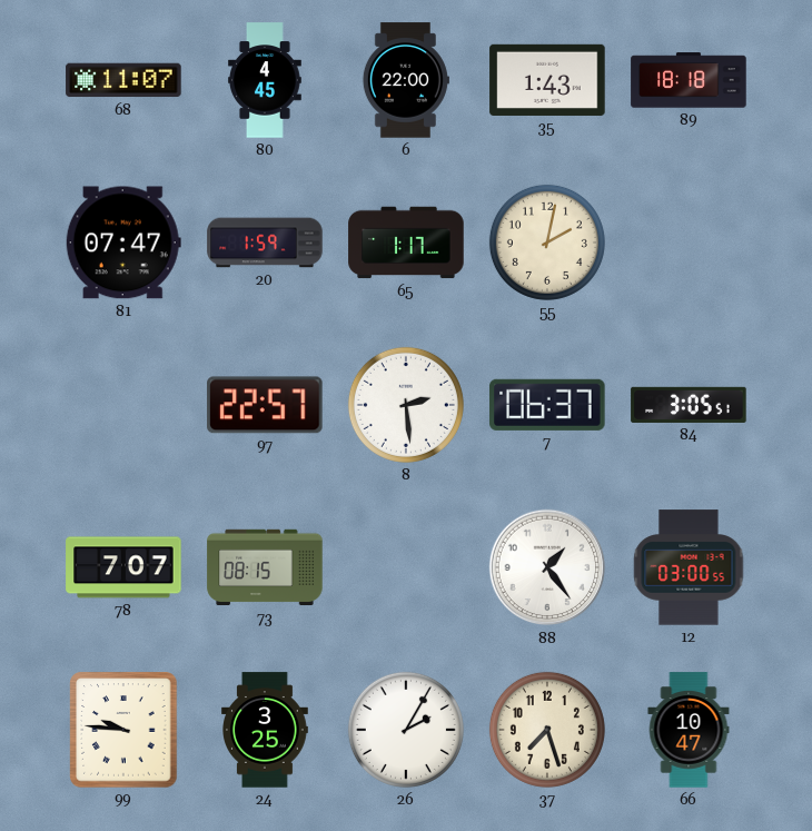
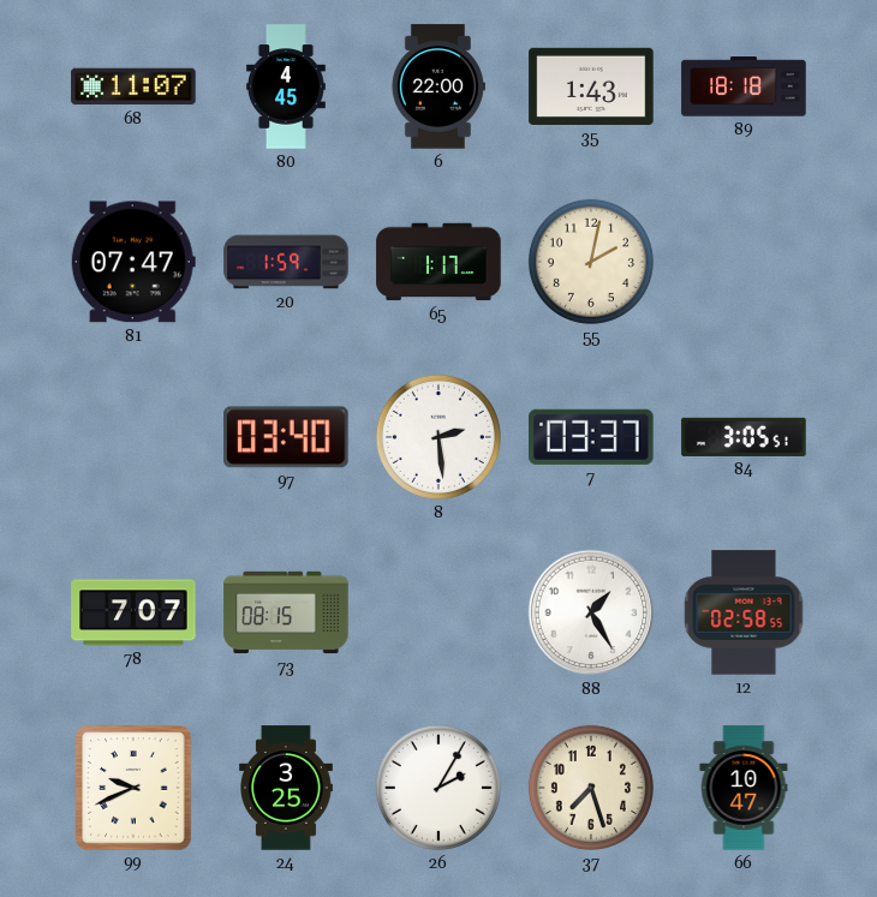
97: 22:57 -> 03:40 (286, 437)
7: 06:37 -> 03:37 (591, 437)
88: 1:24 -> 1:25 (591, 612)
12: 03:00 -> 02:58 (744, 612)
99: 9:46 -> 9:41 (133, 788)
